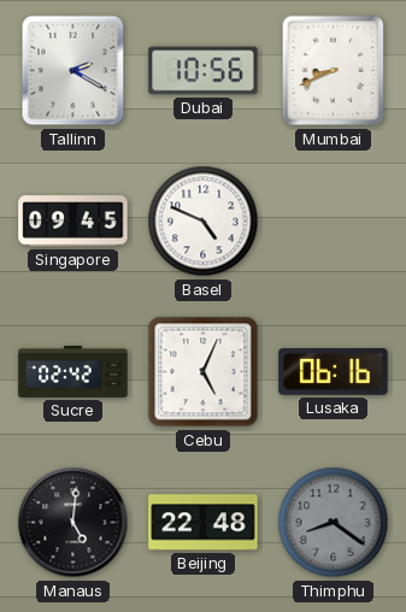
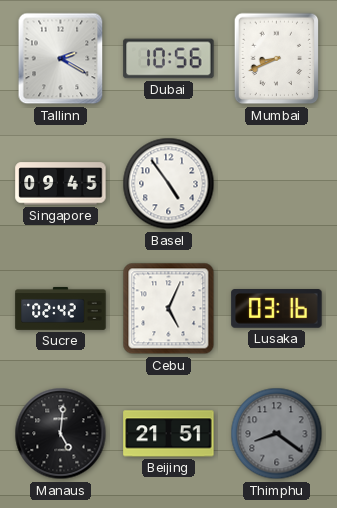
Basel: 4:49 -> 4:54 (169, 184)
Lusaka: 06:16 -> 03:16 (277, 309)
Beijing: 22:48 -> 21:51 (169, 434)
